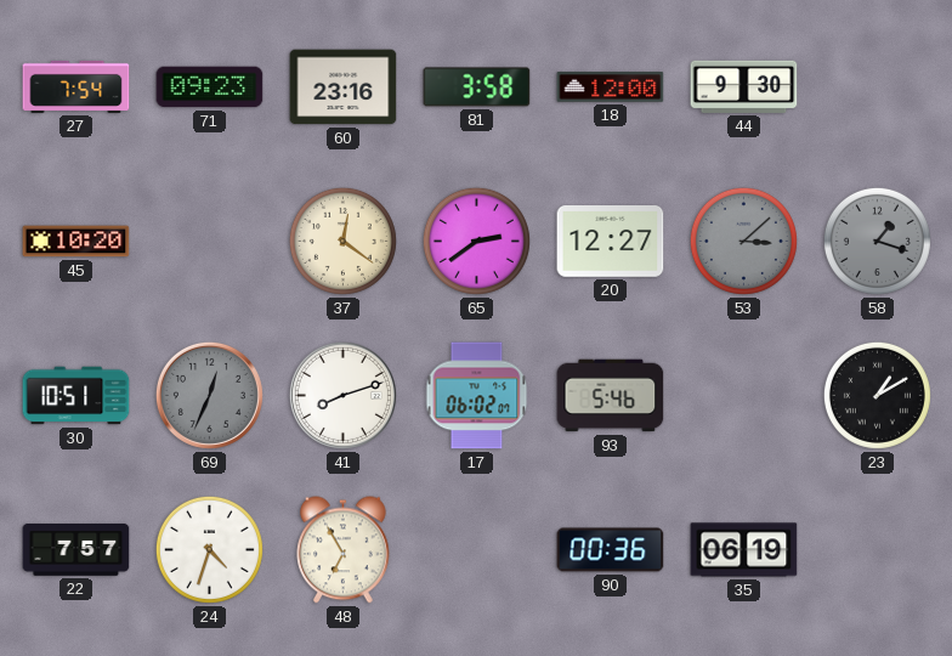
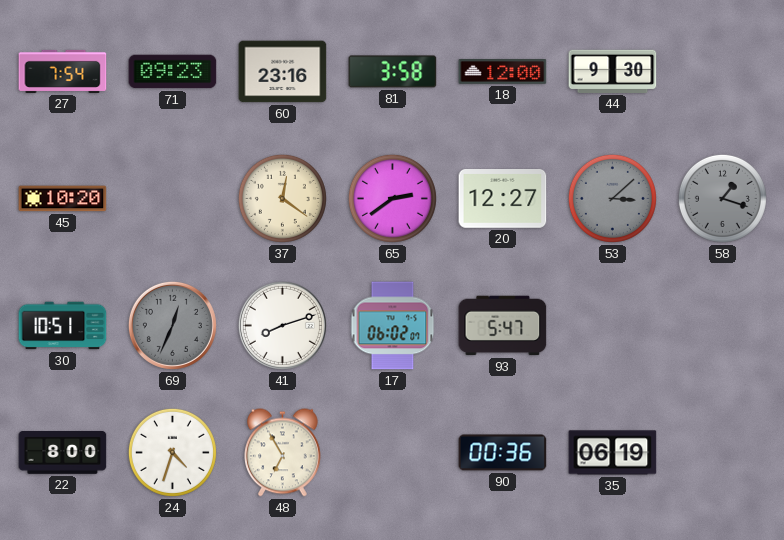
93: 5:46 -> 5:47 (503, 326)
23: 1:10 -> none (877, 395)
22: 7:57 -> 8:00 (63, 453)
